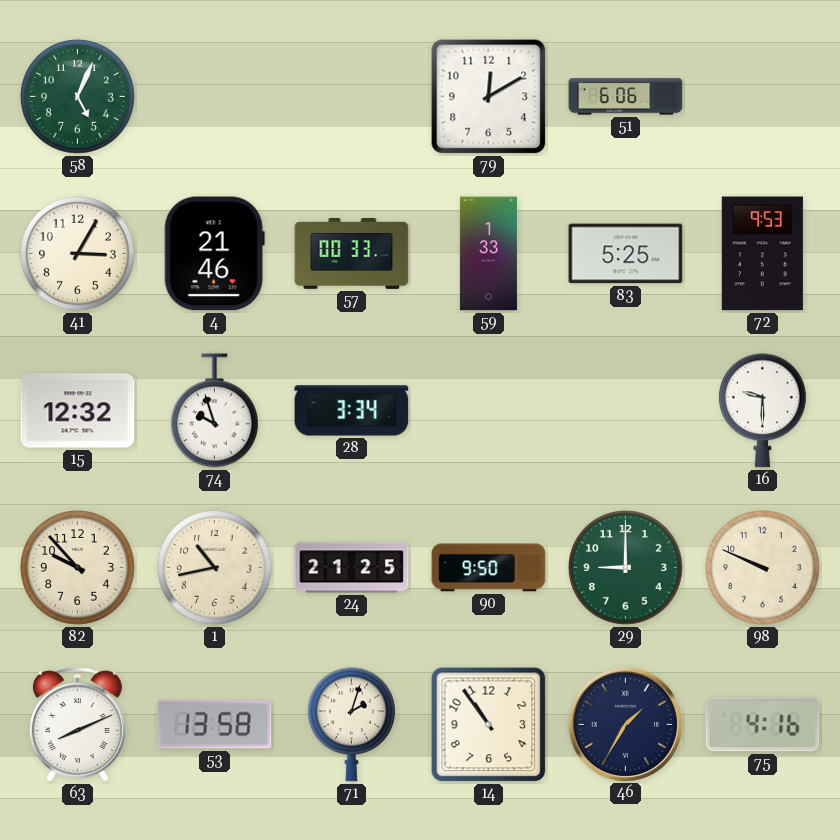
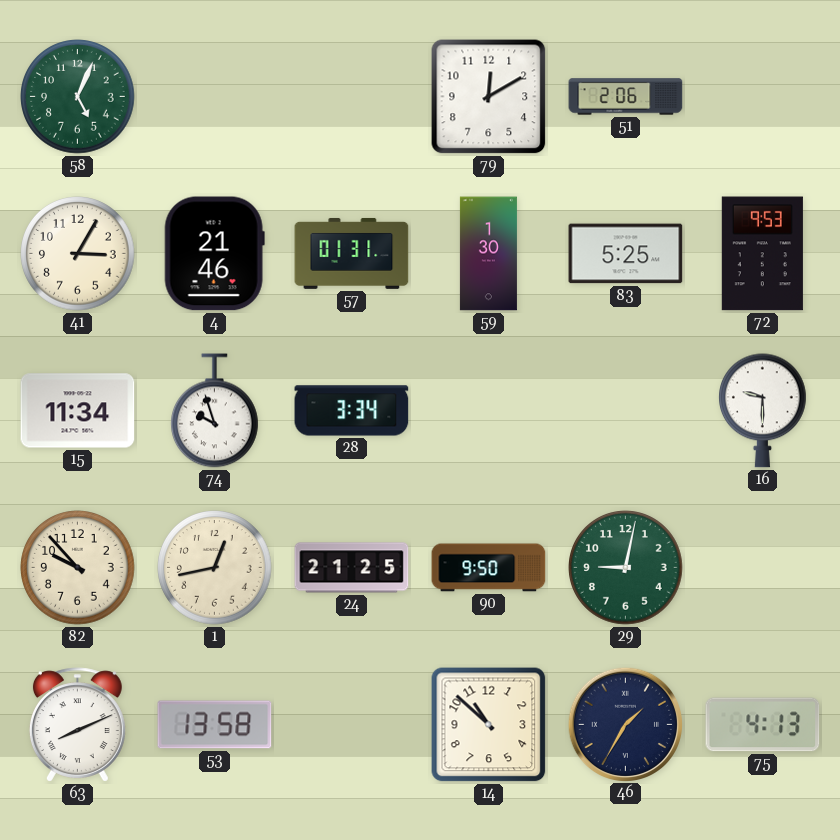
51: 6:06 -> 2:06 (626, 97)
57: 00:33 -> 01:31 (352, 253)
59: 1:33 -> 1:30 (488, 254)
15: 12:32 -> 11:34 (78, 411)
1: 10:43 -> 12:43 (215, 568)
29: 9:00 -> 9:02 (626, 568)
98: 9:49 -> none (763, 568)
71: 2:03 -> none (352, 725)
14: 10:54 -> 10:52 (489, 725)
75: 4:16 -> 4:13 (763, 725)
